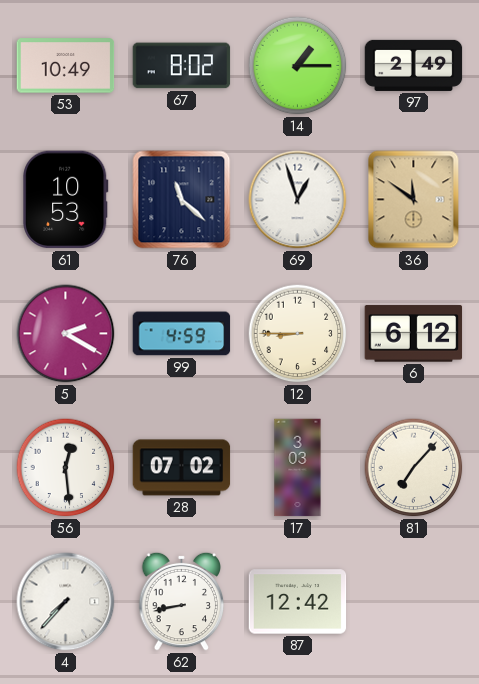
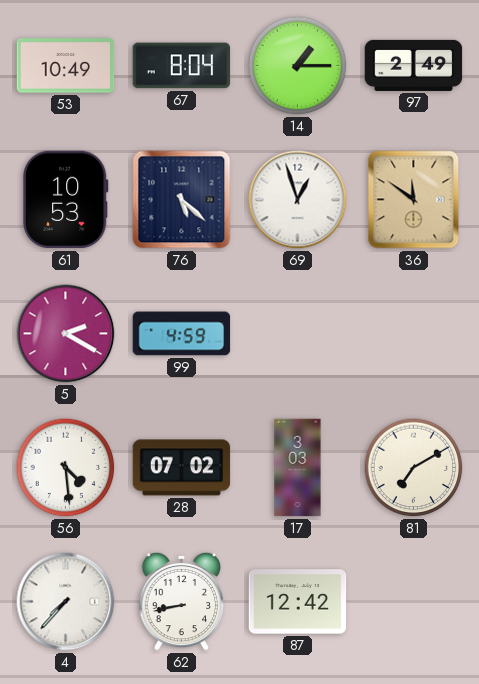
67: 8:02 -> 8:04 (182, 66)
76: 11:22 -> 5:22 (182, 200)
12: 8:45 -> none (298, 334)
6: 6:12 -> none (414, 334)
56: 12:29 -> 4:29 (66, 468)
81: 7:07 -> 7:10 (414, 468)
